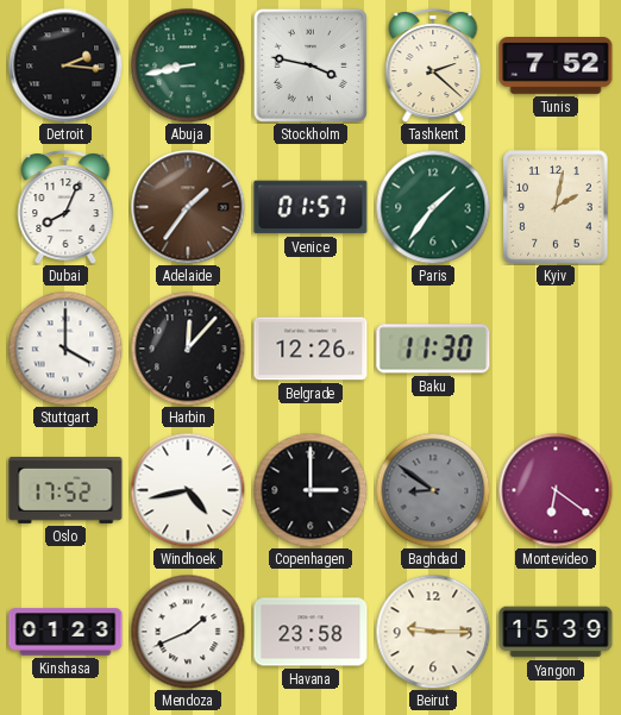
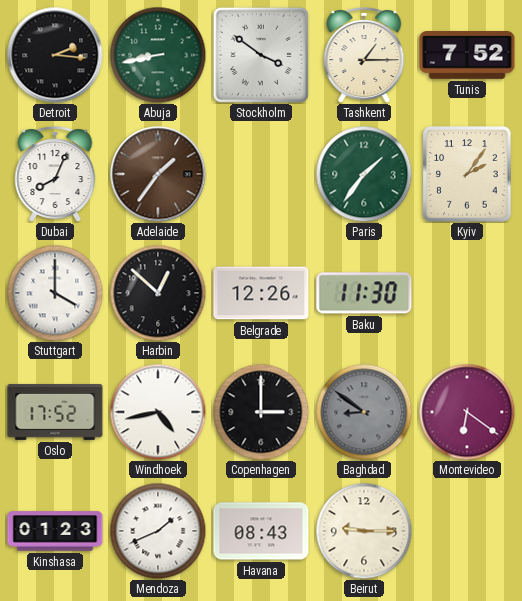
Stockholm: 3:47 -> 3:51 (261, 55)
Tashkent: 2:22 -> 1:15 (364, 56)
Venice: 01:57 -> none (310, 207)
Kyiv: 2:02 -> 2:06 (467, 174)
Harbin: 12:07 -> 12:52 (158, 293)
Havana: 23:58 -> 08:43 (261, 531)
Yangon: 15:39 -> none (556, 632)
